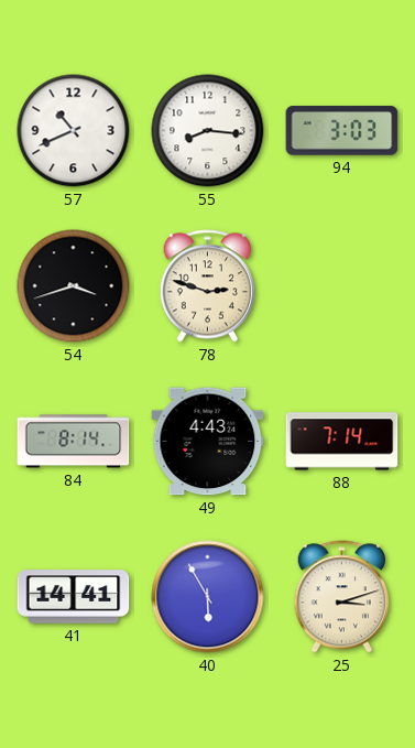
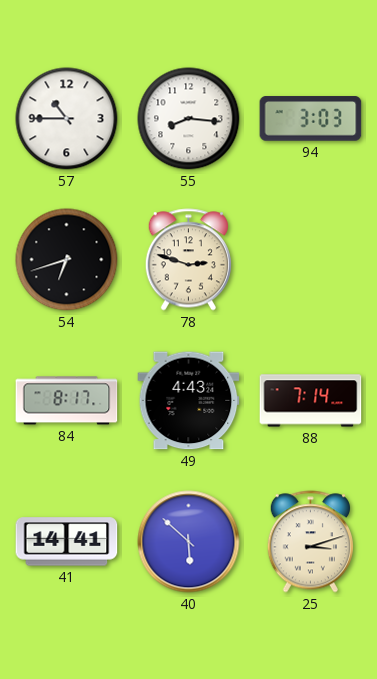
57: 10:41 -> 10:45 (67, 119)
54: 3:42 -> 6:42 (67, 260)
84: 8:14 -> 8:17 (67, 401)
40: 5:55 -> 5:52 (189, 542)
